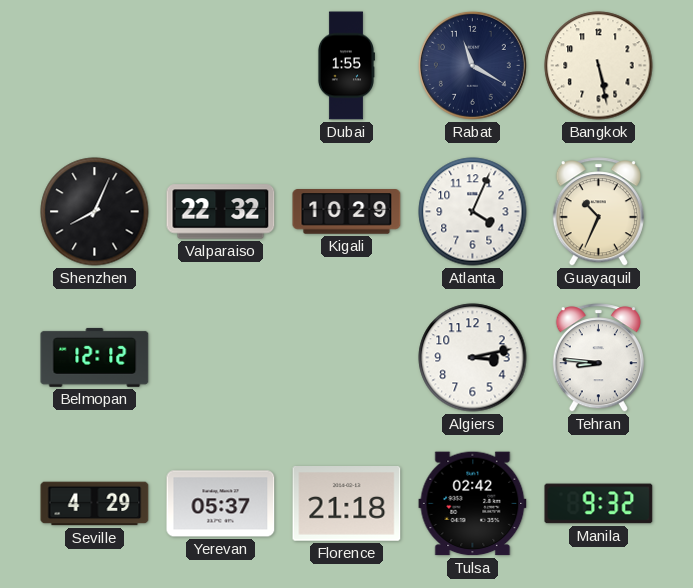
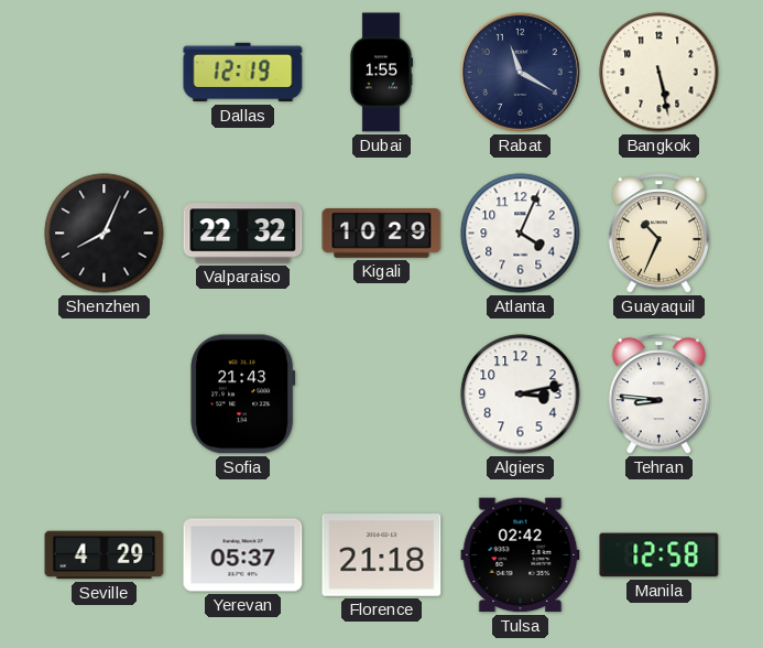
Dallas: none -> 12:19 (243, 73)
Belmopan: 12:12 -> none (95, 357)
Sofia: none -> 21:43 (243, 395)
Manila: 9:32 -> 12:58 (660, 555)
